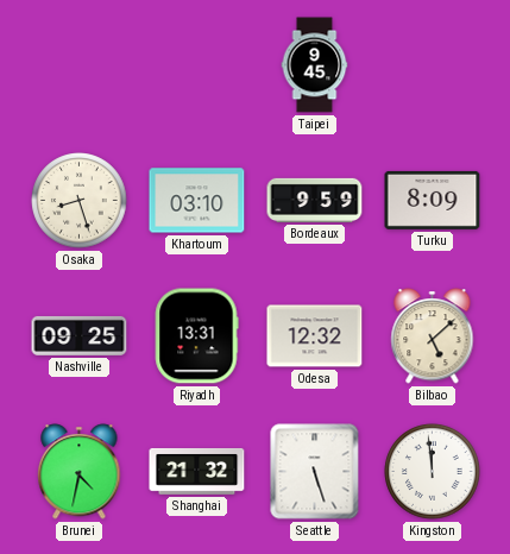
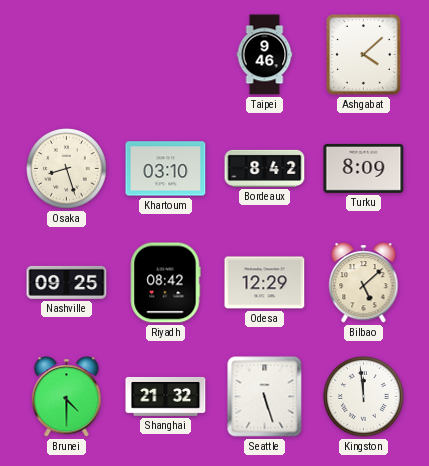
Taipei: 9:45 -> 9:46 (265, 55)
Ashgabat: none -> 4:08 (364, 55)
Bordeaux: 9:59 -> 8:42 (265, 168)
Riyadh: 13:31 -> 08:42 (165, 283)
Odesa: 12:32 -> 12:29 (265, 283)
Brunei: 4:32 -> 4:30 (67, 397)
